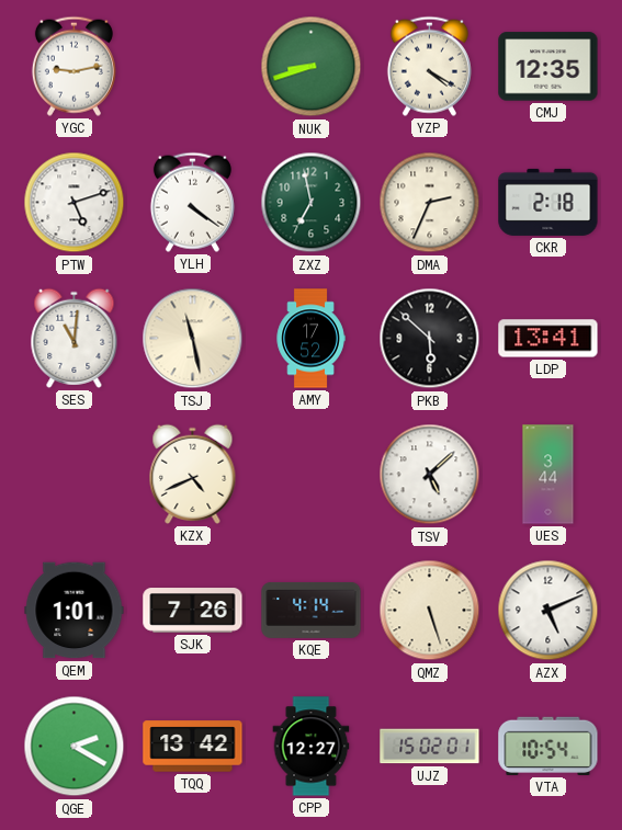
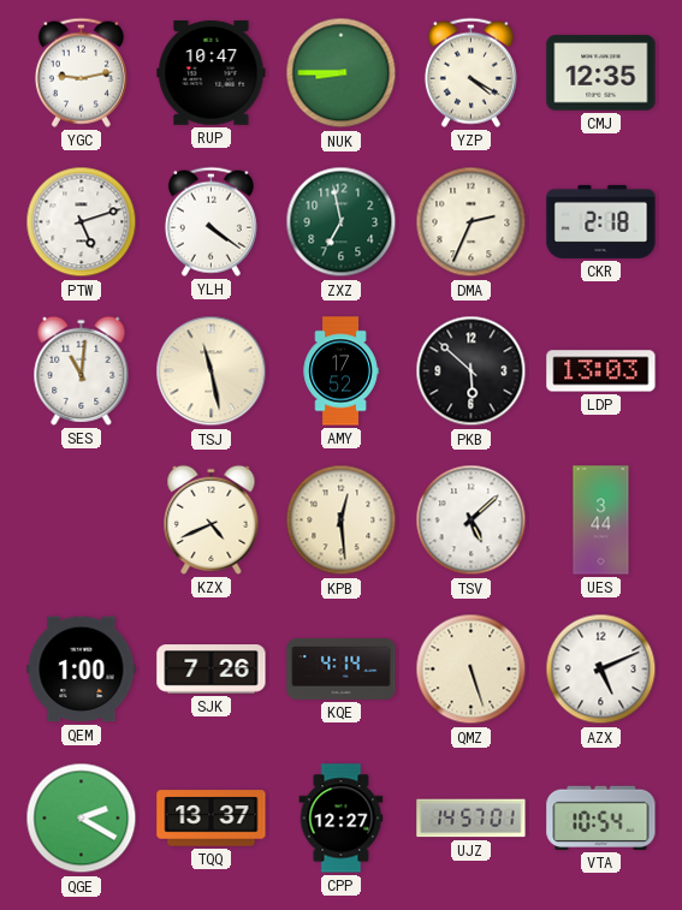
RUP: none -> 10:47 (212, 73)
NUK: 8:42 -> 8:45 (342, 73)
LDP: 13:41 -> 13:03 (601, 371)
KPB: none -> 12:29 (342, 521)
QEM: 1:01 -> 1:00 (82, 670)
TQQ: 13:42 -> 13:37 (212, 819)
UJZ: 15:02 -> 14:57 (472, 819)
